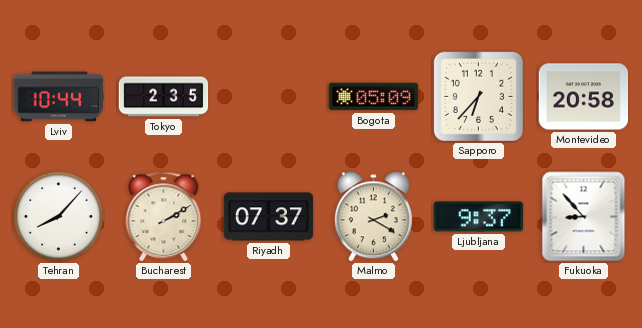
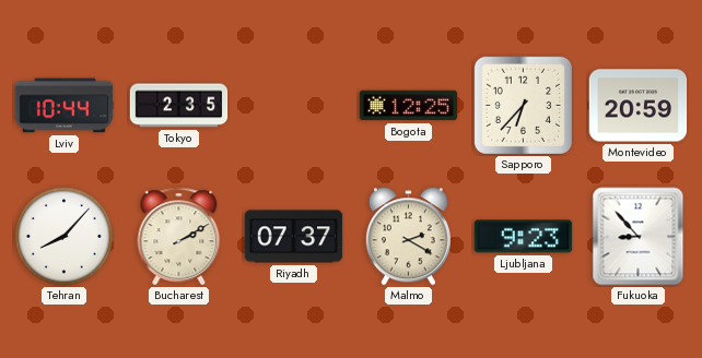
Bogota: 05:09 -> 12:25 (409, 106)
Montevideo: 20:58 -> 20:59 (639, 106)
Ljubljana: 9:37 -> 9:23 (524, 237)
